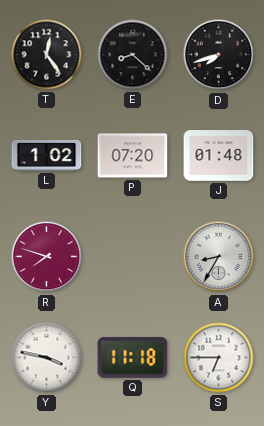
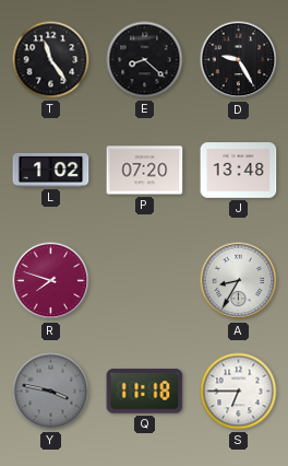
T: 12:24 -> 11:24 (51, 60)
D: 7:42 -> 9:25 (239, 60)
J: 01:48 -> 13:48 (239, 171)
Y dial: white -> grey (51, 392)
